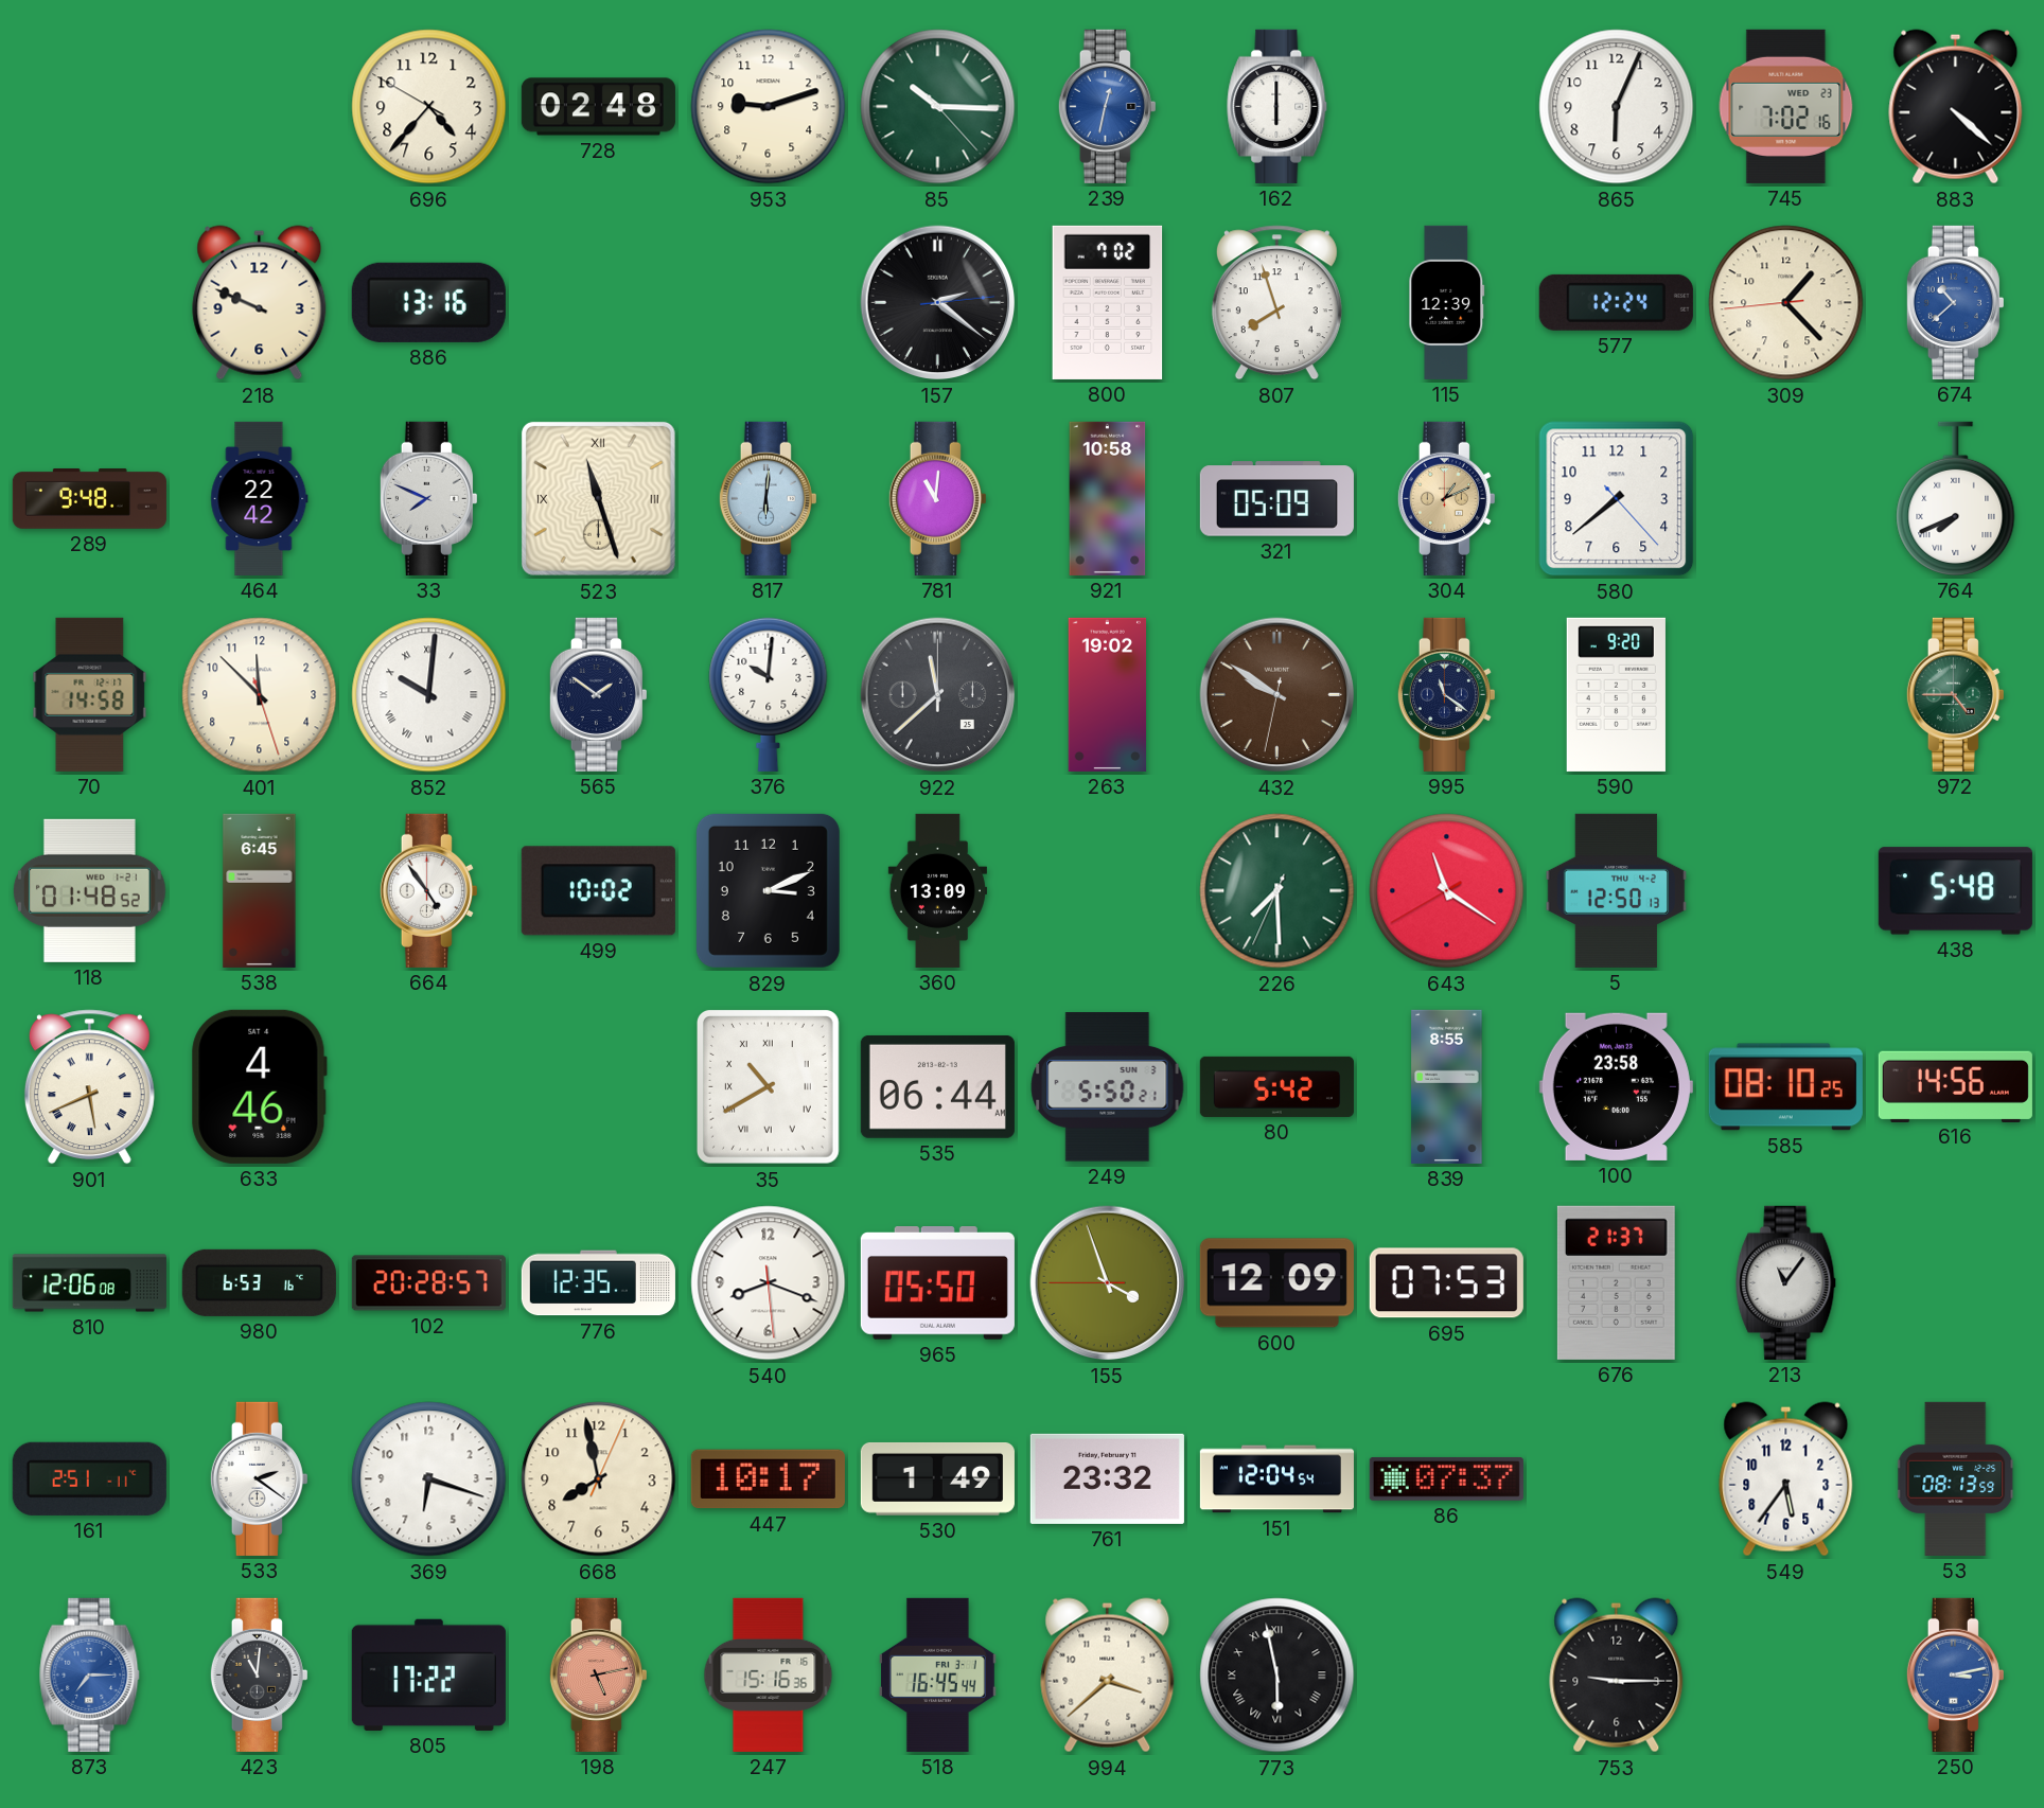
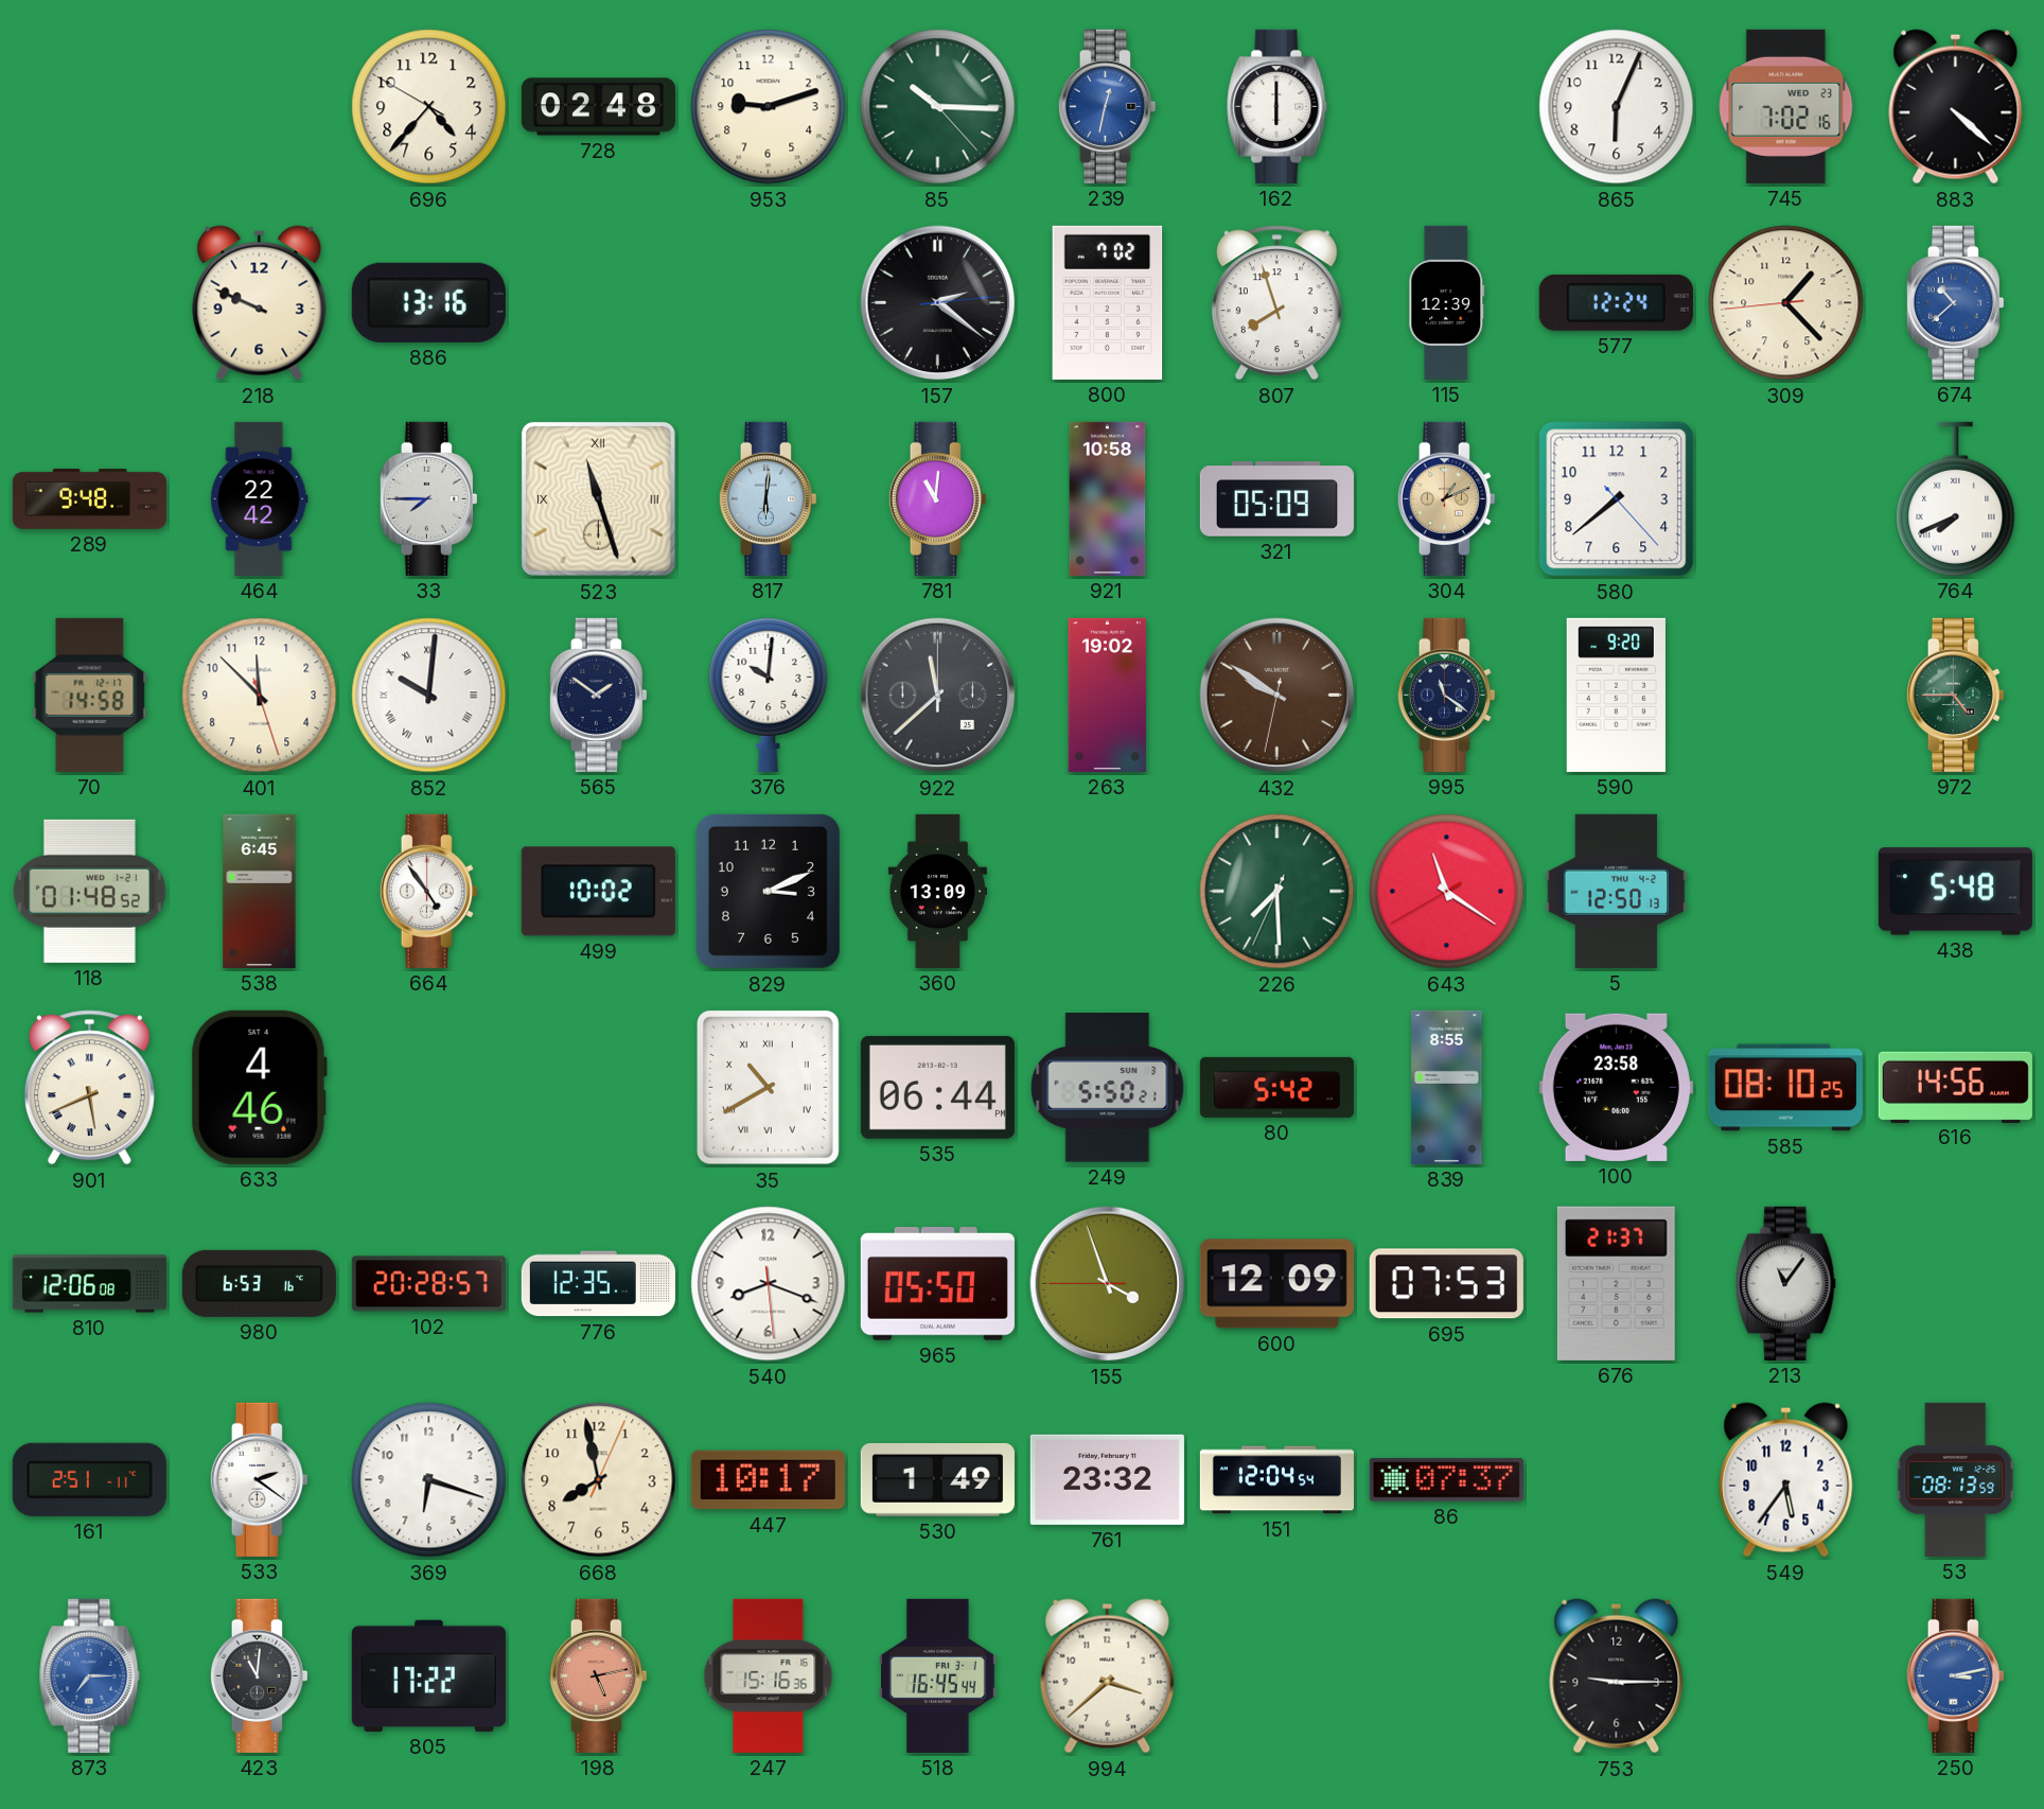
33: 7:49 -> 7:45 (428, 498)
535: 06:44 AM -> 06:44 PM (937, 1087)
773: 5:58 -> none (1277, 1676)
